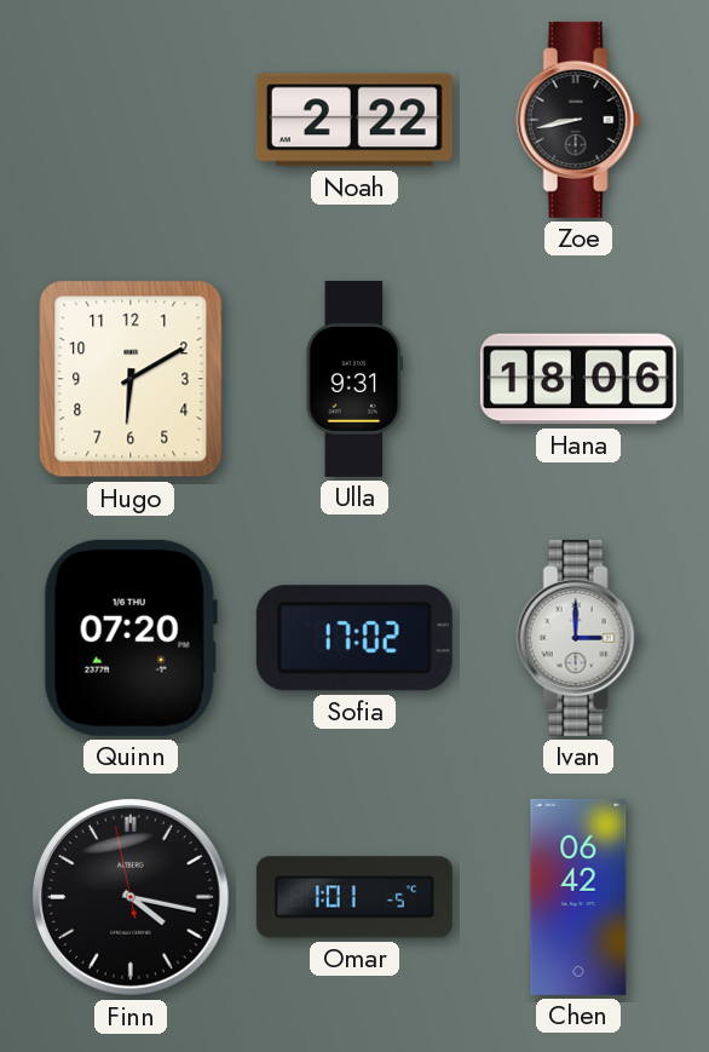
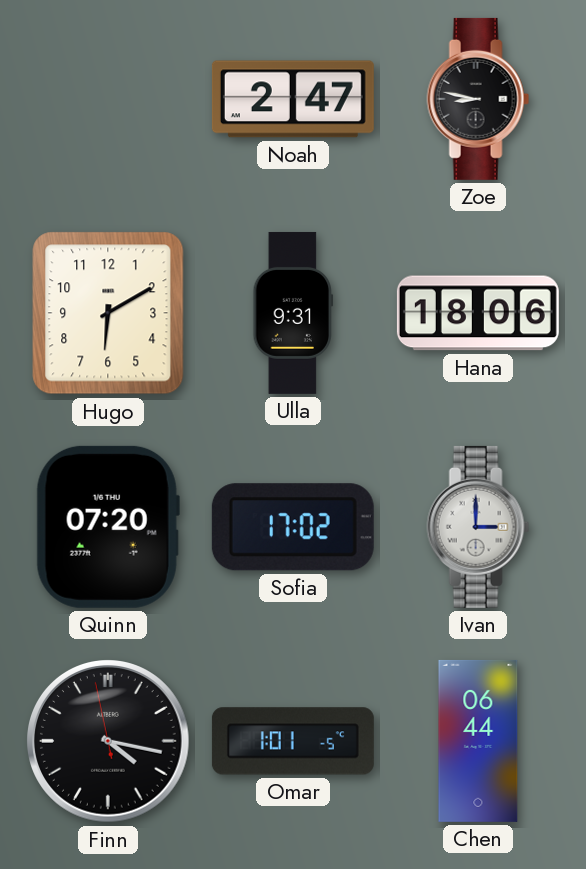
Noah: 2:22 -> 2:47 (293, 99)
Zoe: 8:43 -> 8:47 (478, 99)
Chen: 06:42 -> 06:44 (478, 741)
